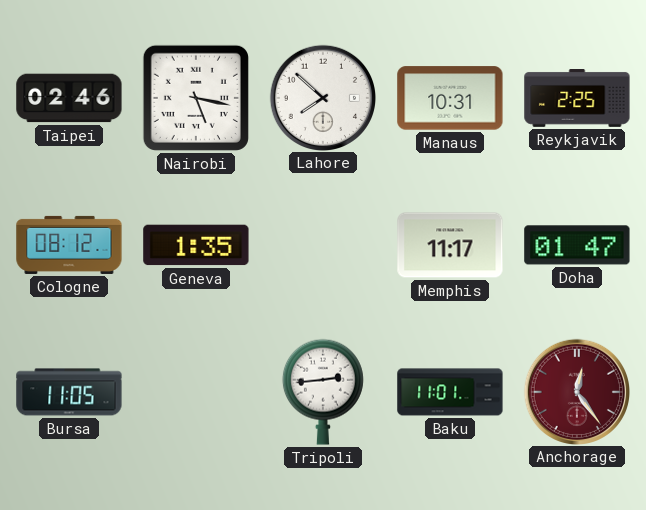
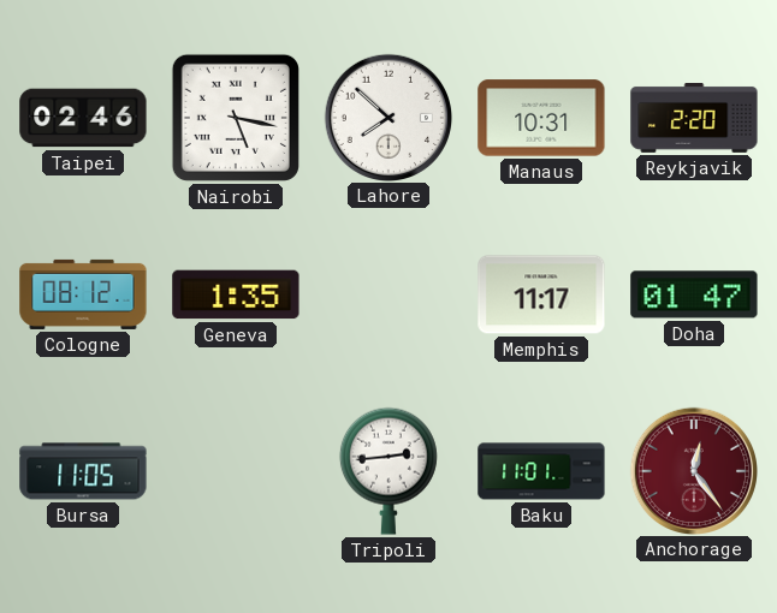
Reykjavik: 2:25 -> 2:20 (694, 119)
